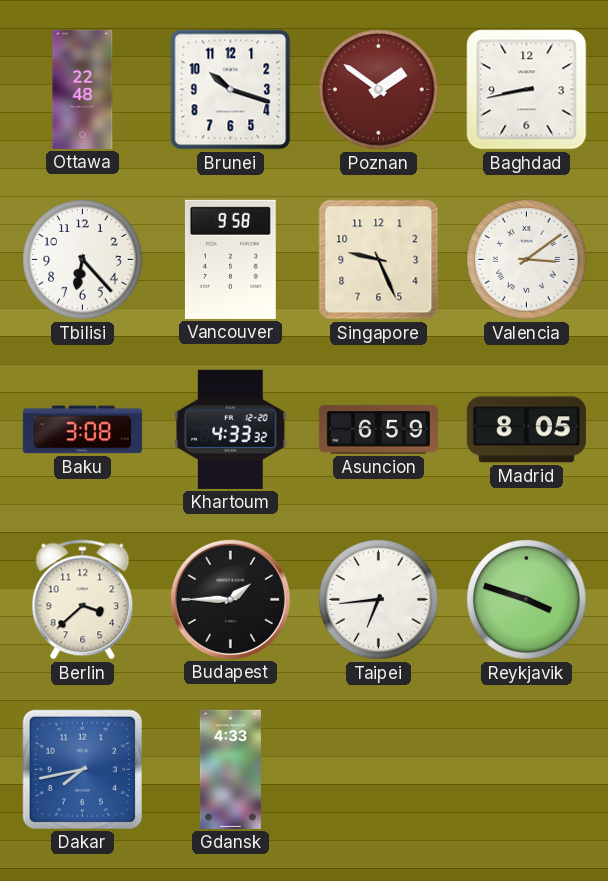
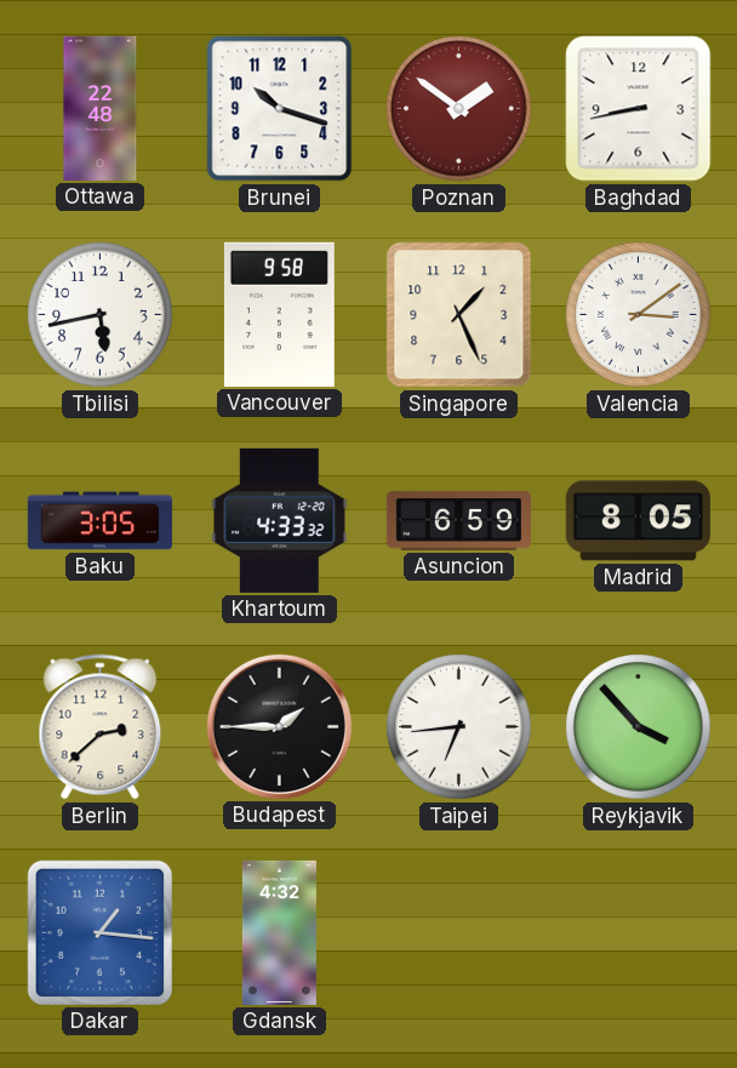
Tbilisi: 6:23 -> 5:43 (101, 315)
Singapore: 9:26 -> 1:26 (459, 315)
Baku: 3:08 -> 3:05 (99, 521)
Berlin: 3:38 -> 2:38 (101, 727)
Reykjavik: 3:48 -> 3:53 (639, 727)
Dakar: 7:43 -> 1:16 (99, 932)
Gdansk: 4:33 -> 4:32 (279, 932)
